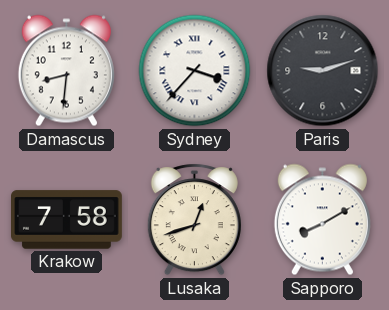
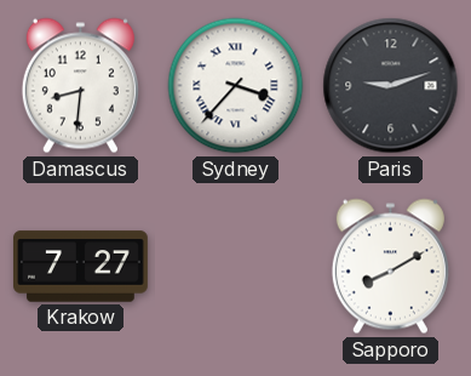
Krakow: 7:58 -> 7:27 (81, 267)
Lusaka: 12:42 -> none (194, 220)
